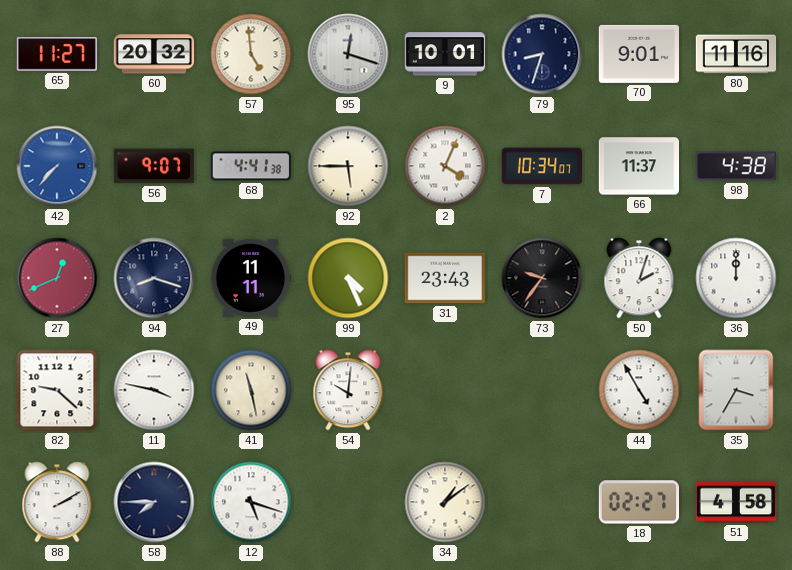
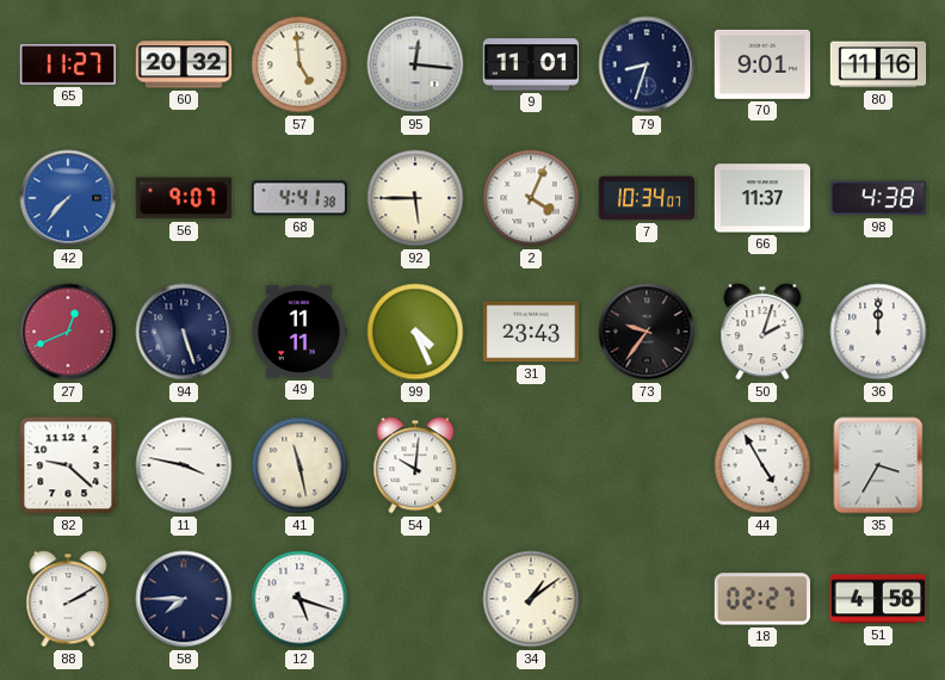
95: 12:18 -> 12:16 (415, 64)
9: 10:01 -> 11:01 (531, 64)
94: 8:18 -> 5:27 (184, 332)
